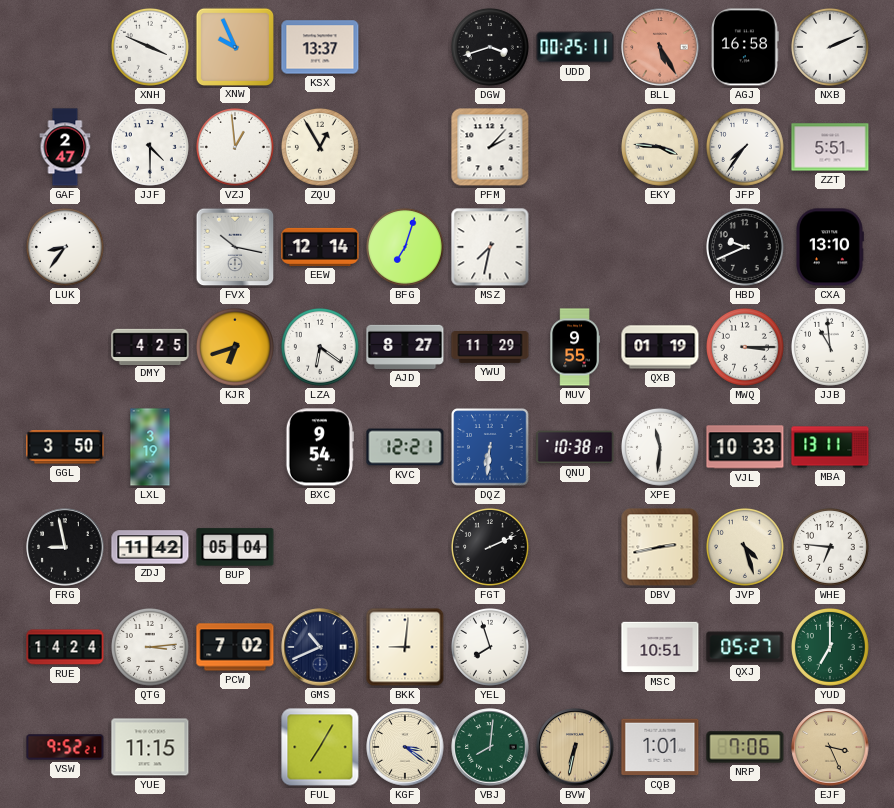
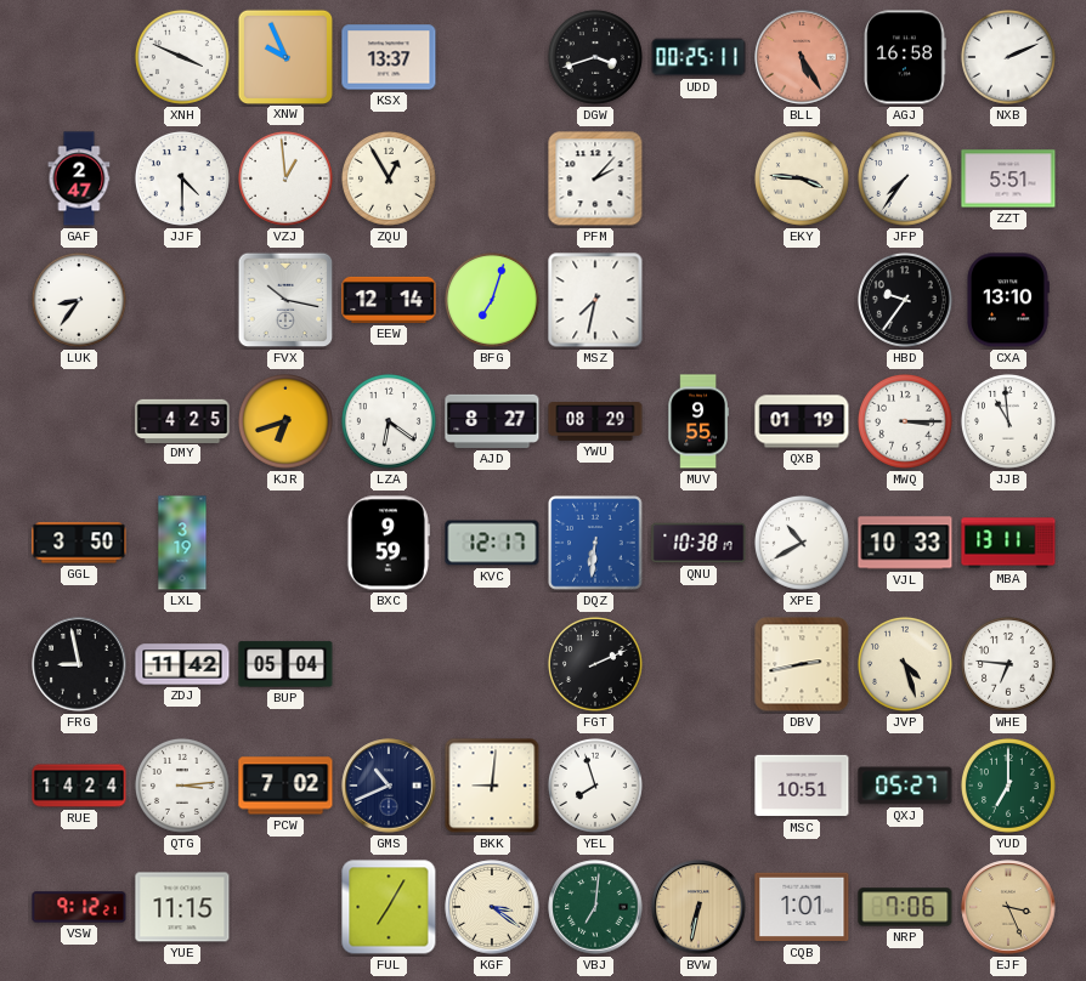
HBD: 9:41 -> 9:36 (905, 300)
YWU: 11:29 -> 08:29 (595, 423)
BXC: 9:54 -> 9:59 (389, 543)
KVC: 12:21 -> 12:17 (492, 543)
XPE: 11:31 -> 10:40 (802, 543)
VSW: 9:52 -> 9:12 (79, 907)
VBJ: 8:01 -> 7:01 (595, 907)
